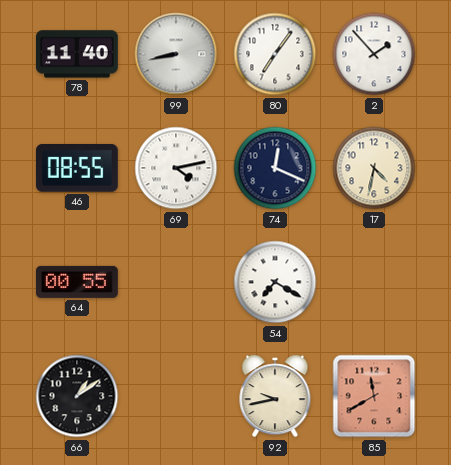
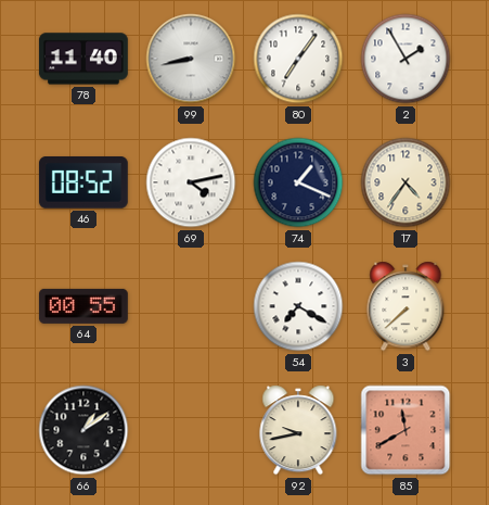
2: 1:53 -> 1:55 (406, 59)
46: 08:55 -> 08:52 (83, 184)
74: 12:19 -> 1:19 (298, 182)
17: 4:32 -> 4:36 (406, 182)
3: none -> 7:38 (406, 306)
